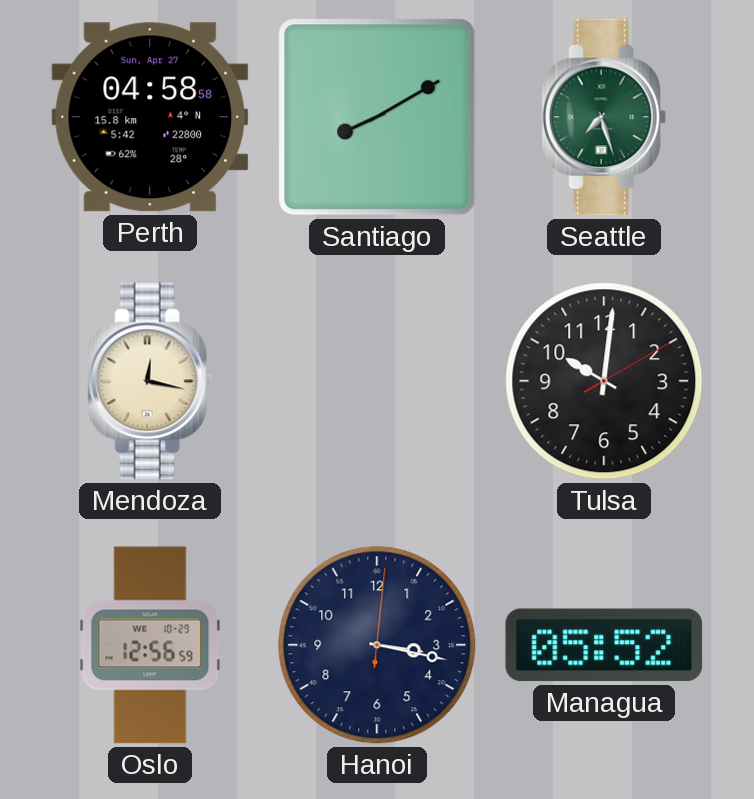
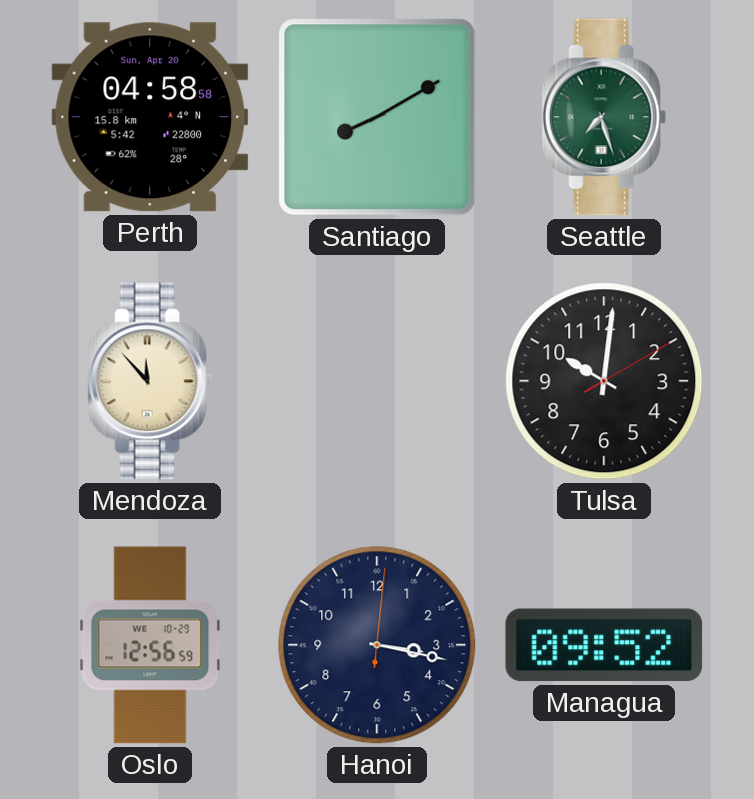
Perth date: Sun, Apr 27 -> Sun, Apr 20 (150, 117)
Mendoza: 12:17 -> 11:53 (150, 381)
Managua: 05:52 -> 09:52 (604, 645)
